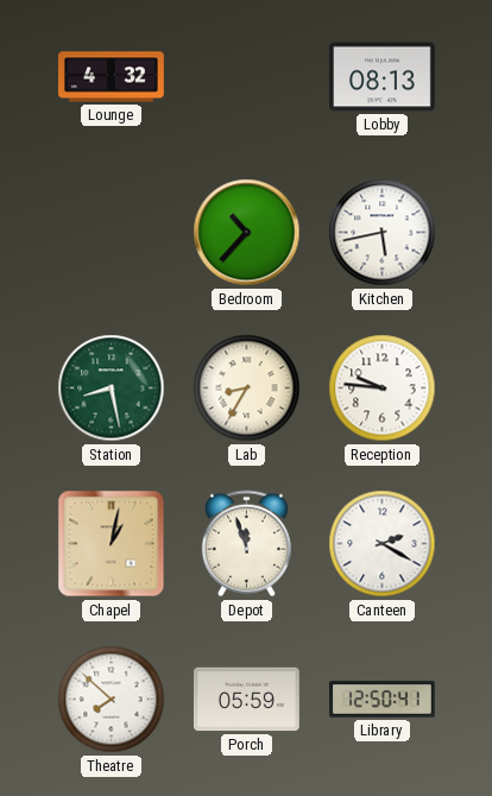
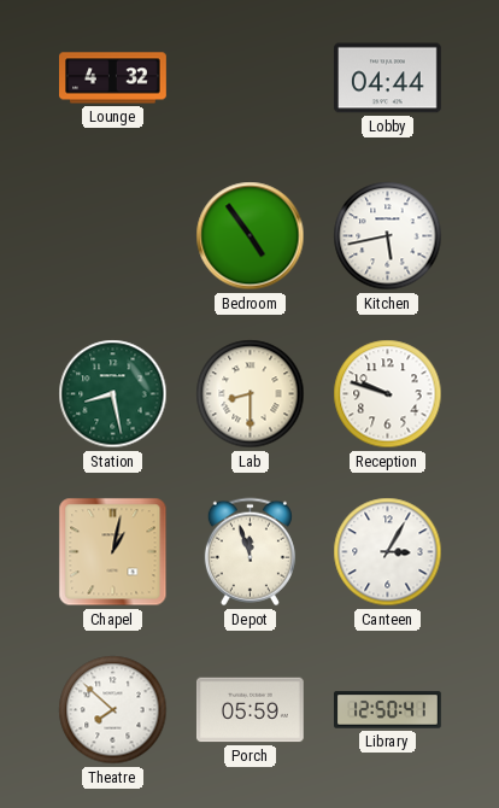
Lobby: 08:13 -> 04:44 (388, 78)
Bedroom: 10:37 -> 4:54 (251, 236)
Lab: 8:35 -> 8:30 (251, 394)
Reception: 9:46 -> 9:48 (388, 394)
Canteen: 2:20 -> 3:05 (388, 552)
